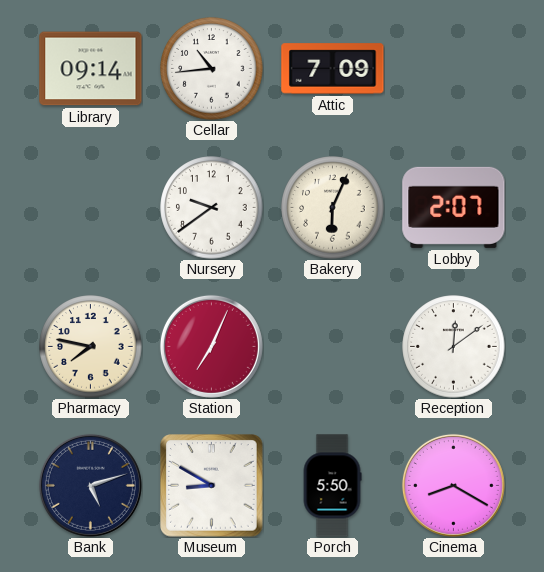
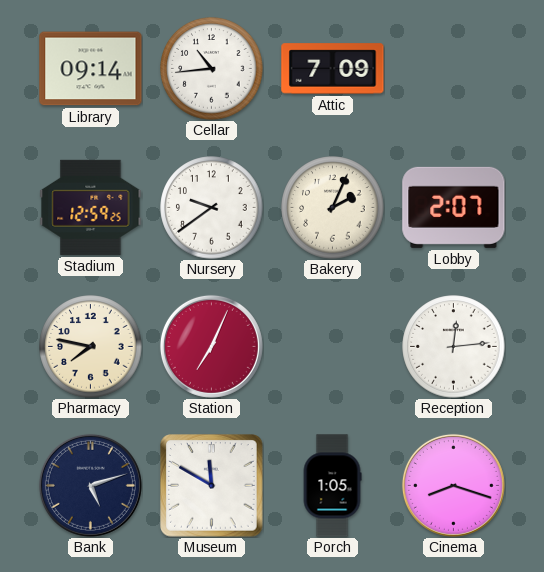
Stadium: none -> 12:59 (91, 207)
Bakery: 6:04 -> 2:04 (333, 208)
Reception: 12:09 -> 12:14 (454, 347)
Museum: 8:50 -> 11:50 (212, 486)
Porch: 5:50 -> 1:05 (332, 486)
Cinema: 8:20 -> 8:18 (453, 485)
